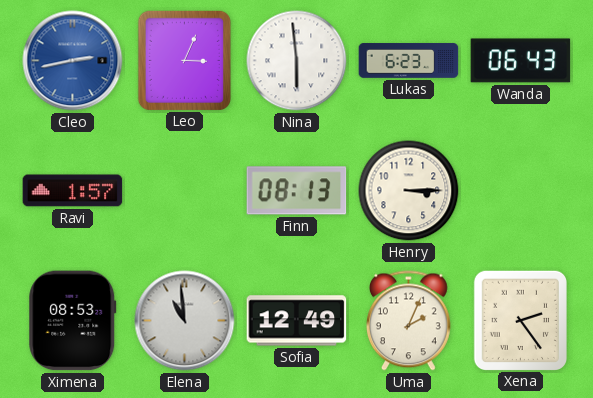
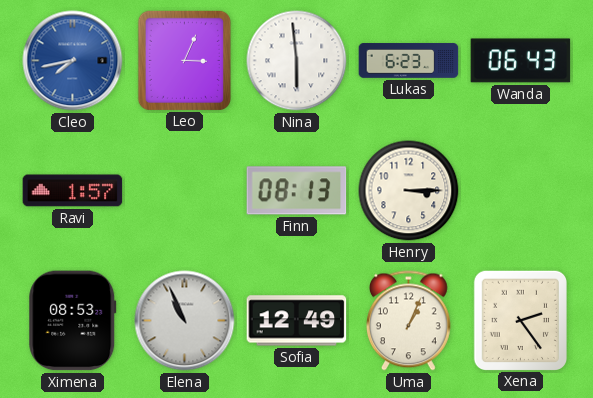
Cleo: 2:43 -> 7:43 (73, 61)
Elena: 10:59 -> 10:56 (185, 321)
Uma: 2:04 -> 1:04 (408, 321)
